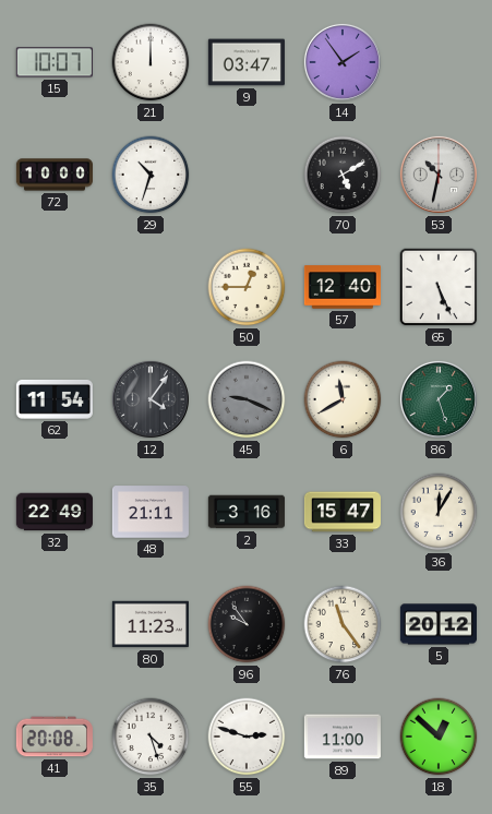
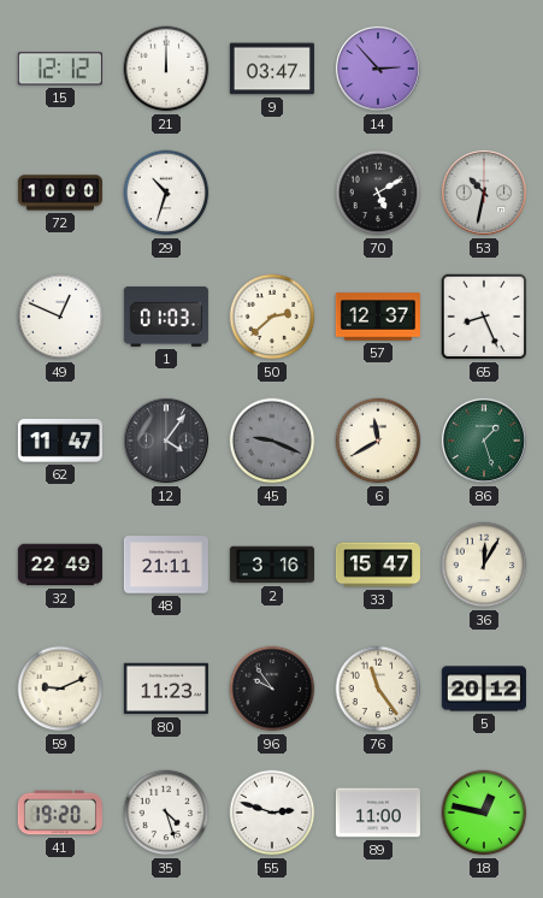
15: 10:07 -> 12:12 (60, 69)
14: 1:54 -> 2:53 (378, 69)
49: none -> 12:49 (60, 317)
1: none -> 01:03 (166, 317)
50: 12:45 -> 2:38 (272, 317)
57: 12:40 -> 12:37 (378, 317)
65: 5:26 -> 8:26 (484, 317)
62: 11:54 -> 11:47 (60, 441)
59: none -> 9:11 (60, 689)
41: 20:08 -> 19:20 (60, 813)
18: 12:52 -> 12:47 (484, 813)
